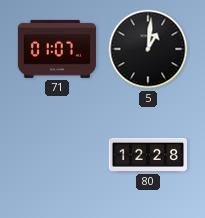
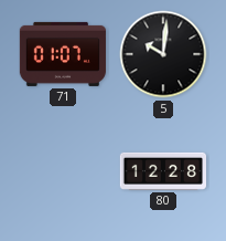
5: 1:01 -> 10:01 (163, 54)
